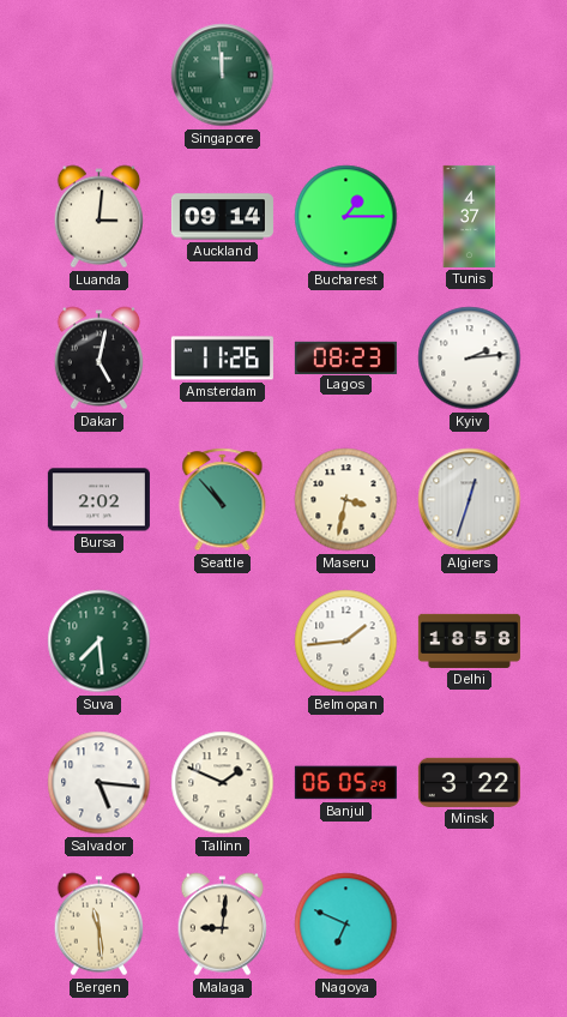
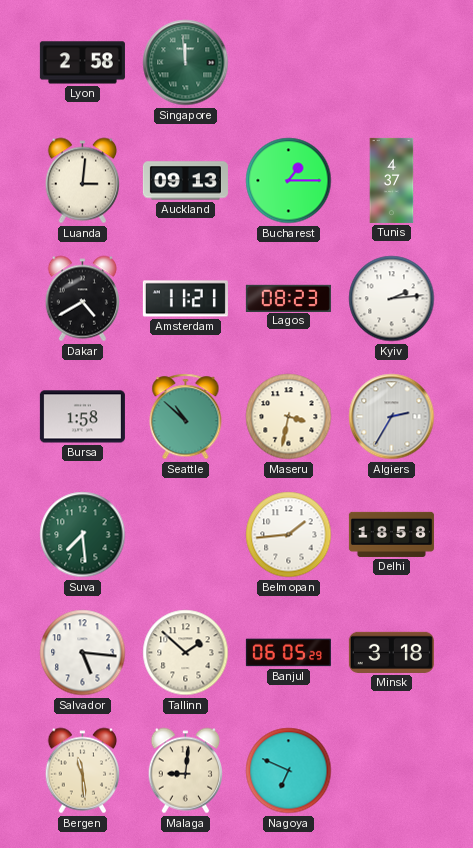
Lyon: none -> 2:58 (82, 63)
Auckland: 09:14 -> 09:13 (185, 181)
Dakar: 5:02 -> 4:40 (83, 299)
Amsterdam: 11:26 -> 11:21 (185, 299)
Bursa: 2:02 -> 1:58 (82, 417)
Seattle: 10:53 -> 10:52 (186, 417)
Algiers: 12:33 -> 2:35 (392, 417)
Tallinn: 1:49 -> 1:52 (186, 653)
Minsk: 3:22 -> 3:18 (391, 652)
